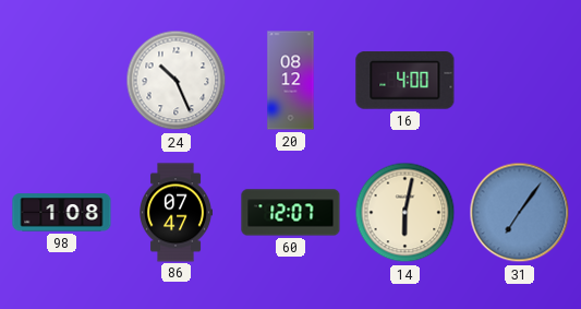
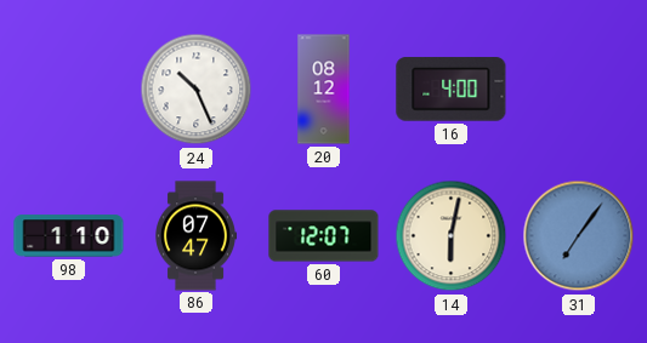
98: 1:08 -> 1:10 (69, 236)
